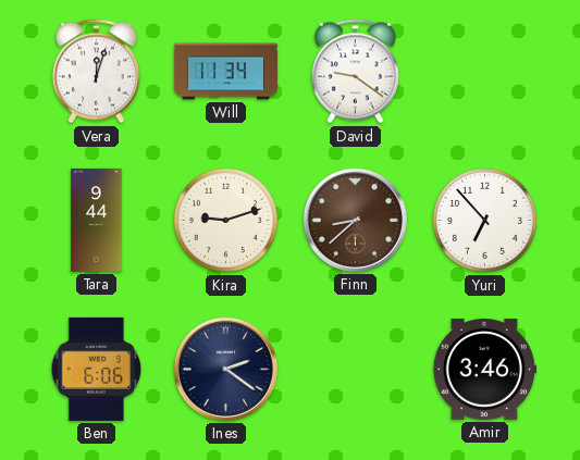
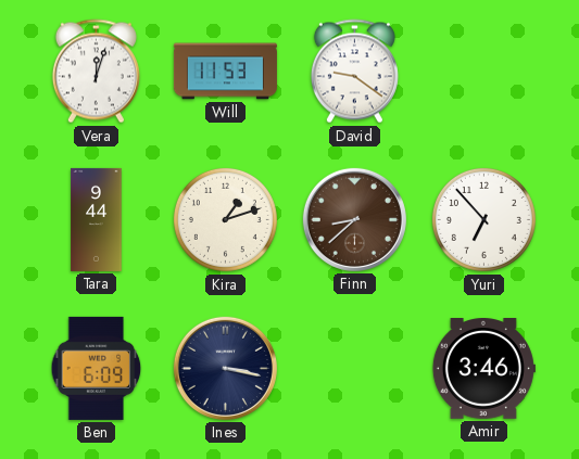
Will: 11:34 -> 11:53 (225, 72)
Kira: 9:12 -> 1:12 (225, 219)
Ben: 6:06 -> 6:09 (97, 368)
Ines: 2:21 -> 3:17 (225, 368)
